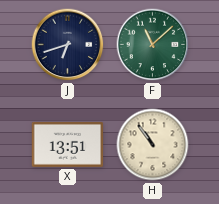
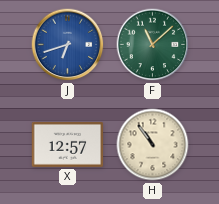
J dial: navy -> blue (68, 45)
X: 13:51 -> 12:57 (68, 144)
